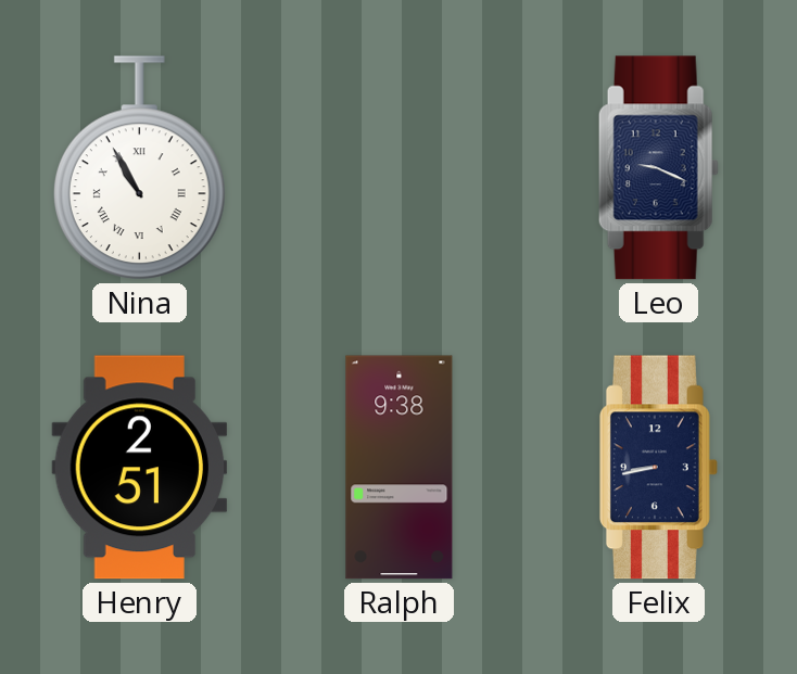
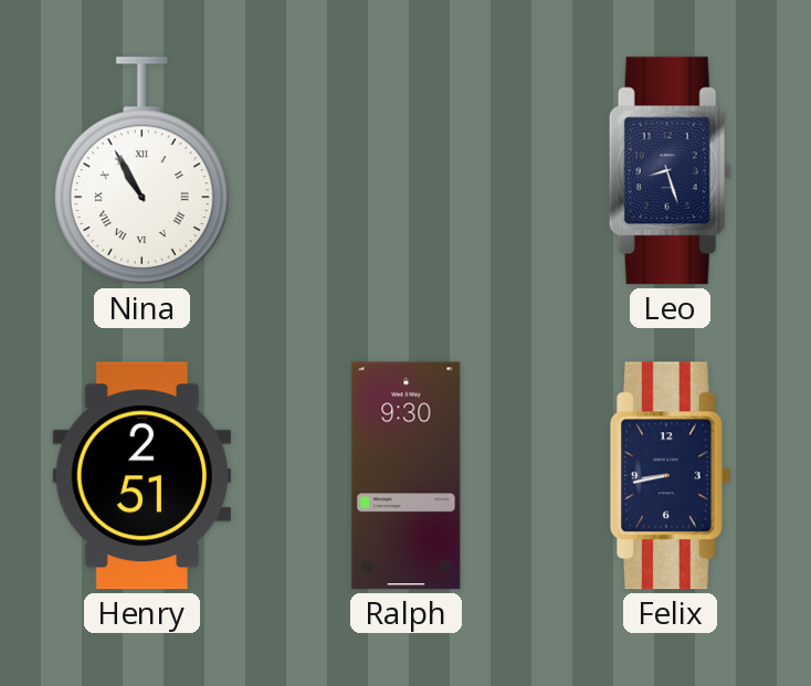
Leo: 9:19 -> 8:27 (670, 171)
Ralph: 9:38 -> 9:30 (407, 476)
